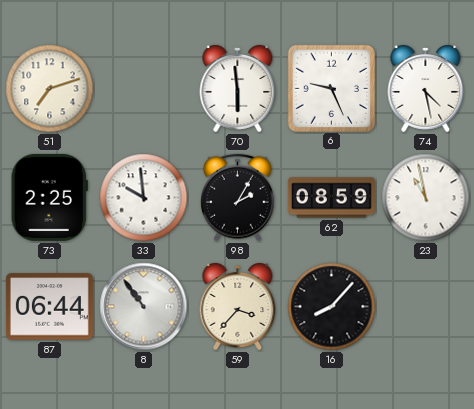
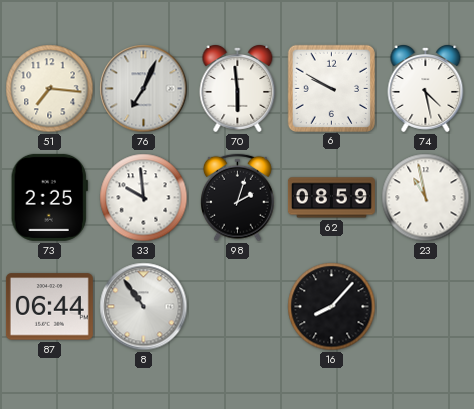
51: 7:12 -> 7:16 (50, 89)
76: none -> 7:04 (144, 89)
6: 9:26 -> 9:50 (331, 88)
98: 2:05 -> 2:03 (238, 198)
59: 3:37 -> none (238, 307)
